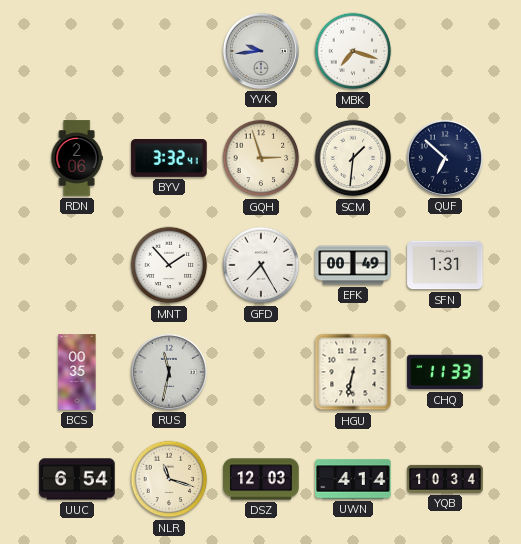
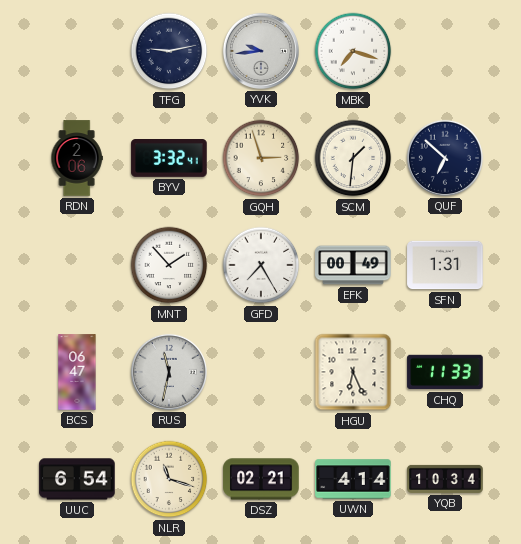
TFG: none -> 9:13 (169, 51)
BCS: 00:35 -> 06:47 (77, 372)
HGU: 6:32 -> 6:26 (353, 372)
DSZ: 12:03 -> 02:21 (261, 479)
